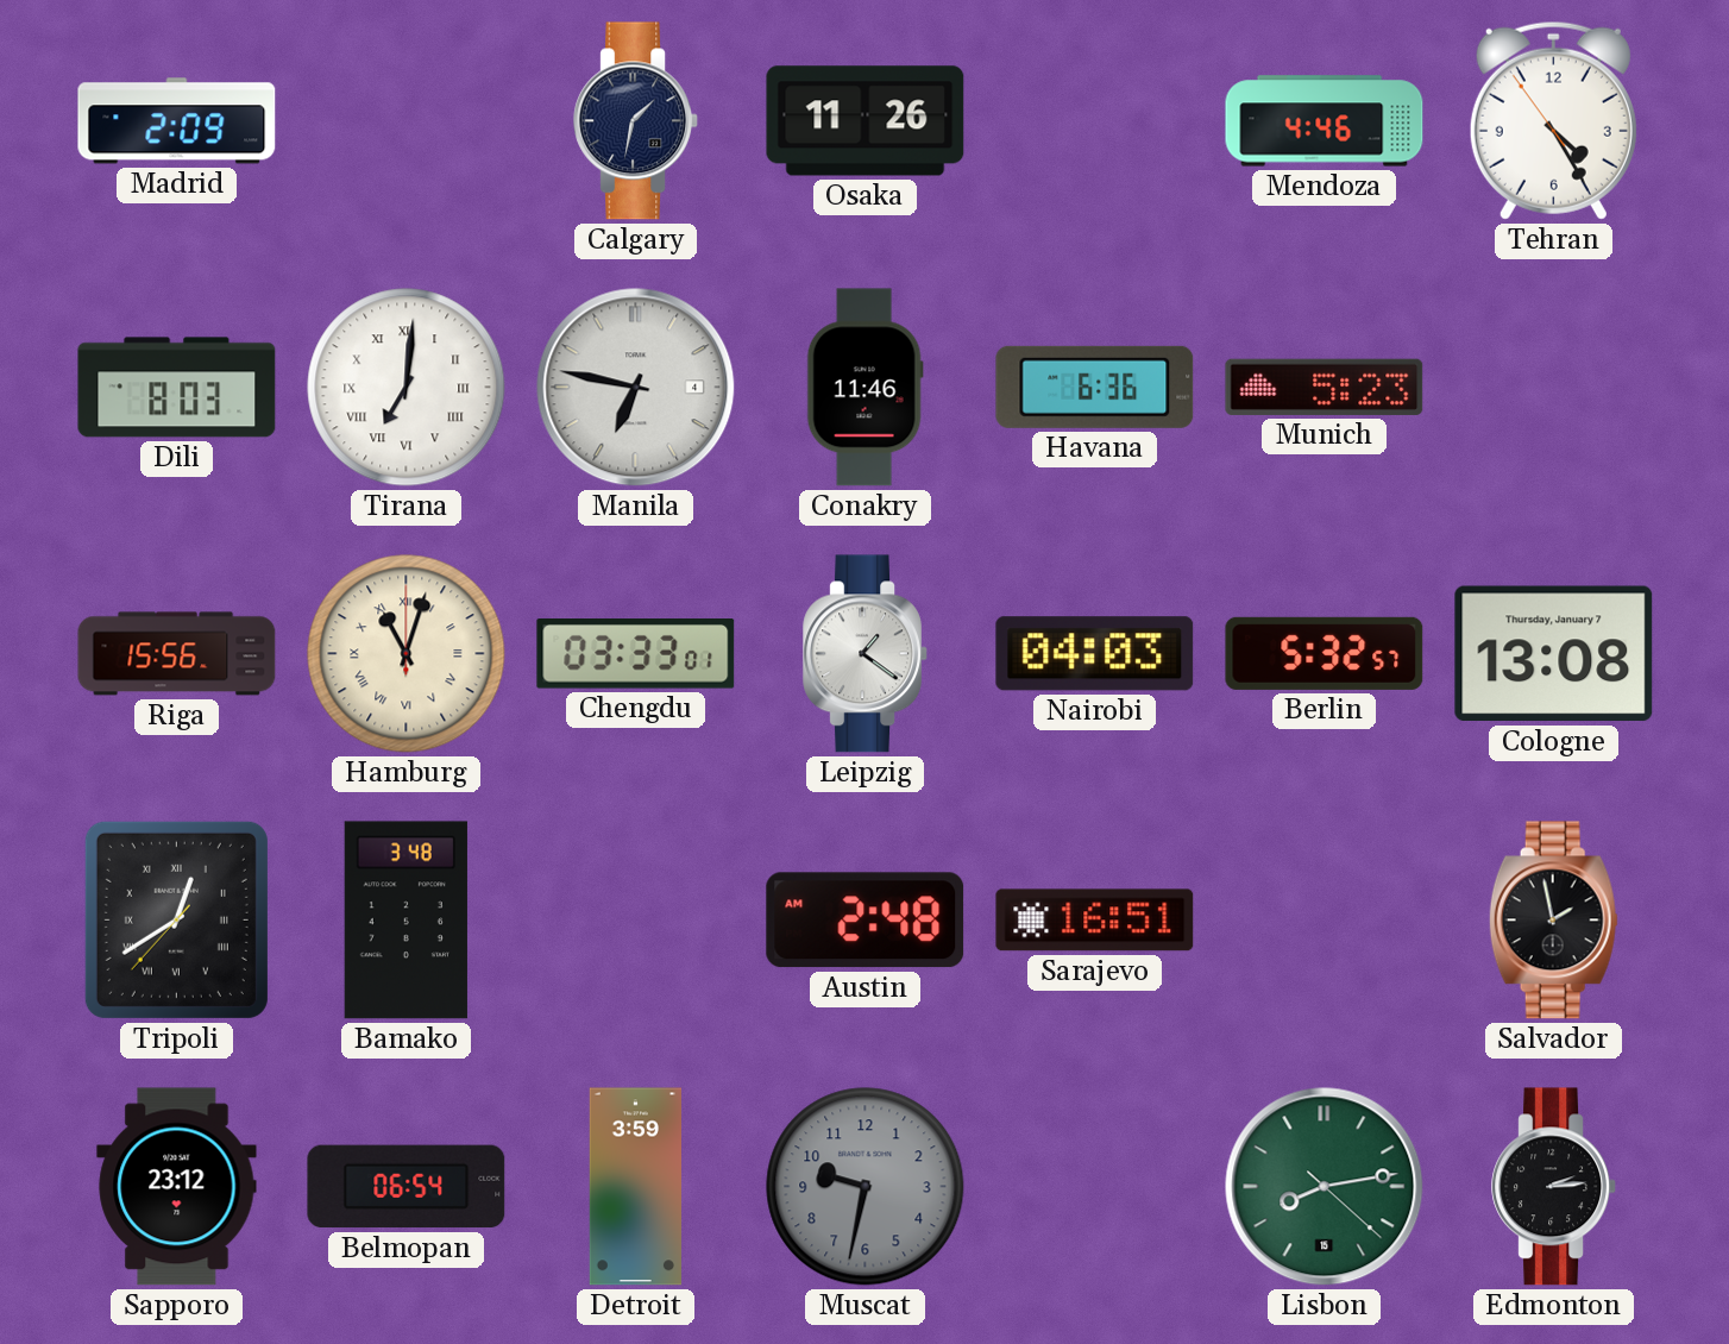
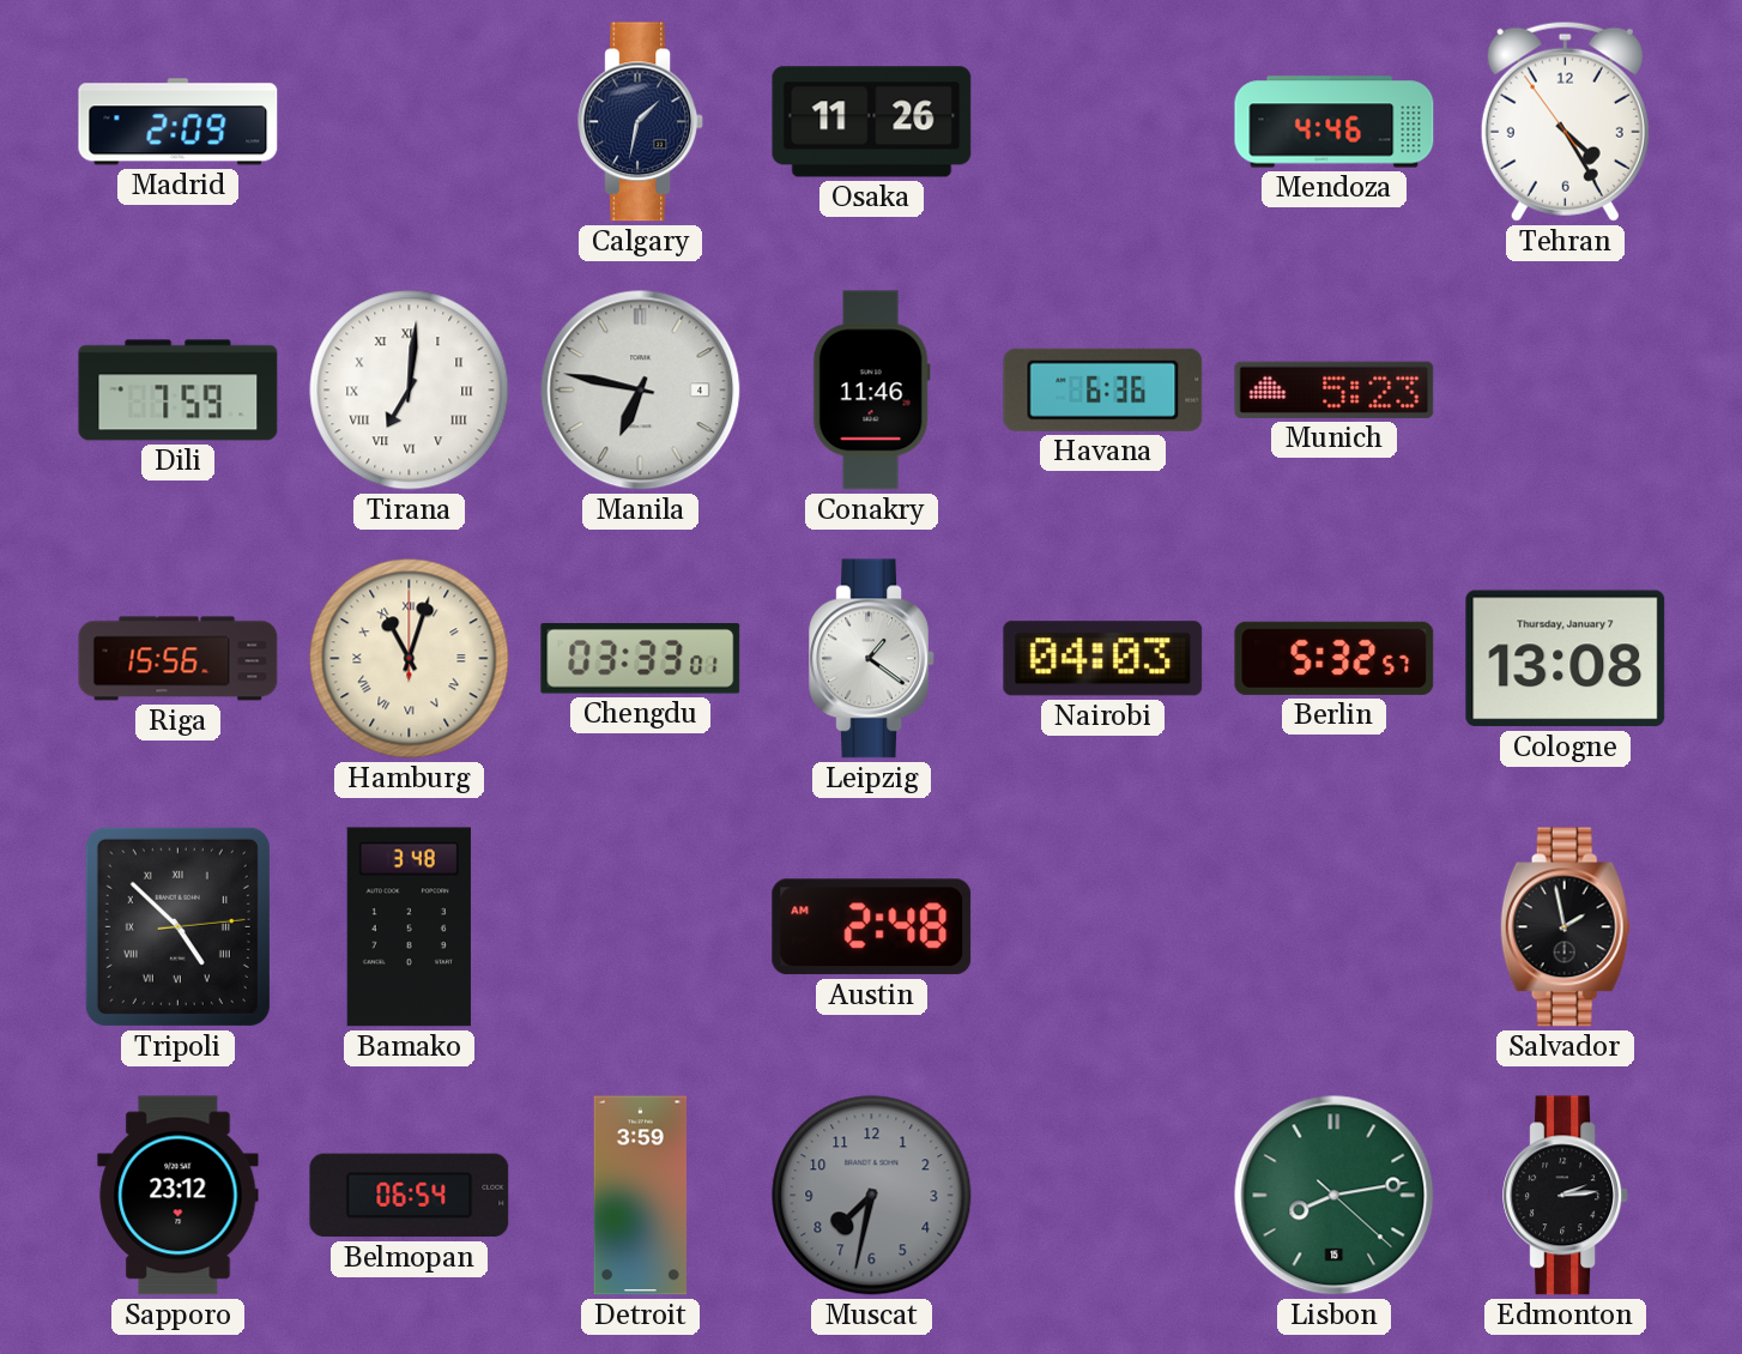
Dili: 8:03 -> 7:59 (179, 391)
Tripoli: 12:39 -> 4:52 (177, 926)
Sarajevo: 16:51 -> none (1095, 921)
Muscat: 9:32 -> 7:32 (872, 1196)
